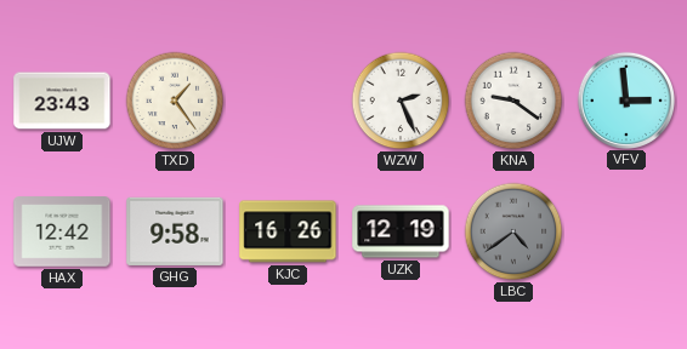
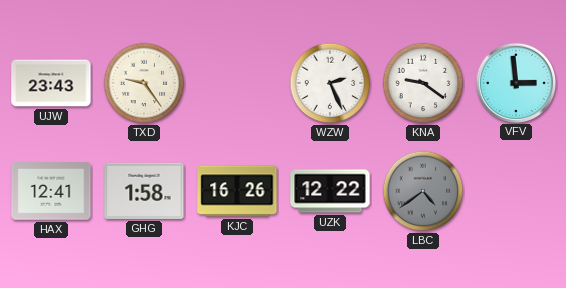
TXD: 1:24 -> 9:24 (144, 83)
HAX: 12:42 -> 12:41 (51, 191)
GHG: 9:58 -> 1:58 (144, 191)
UZK: 12:19 -> 12:22 (330, 191)
